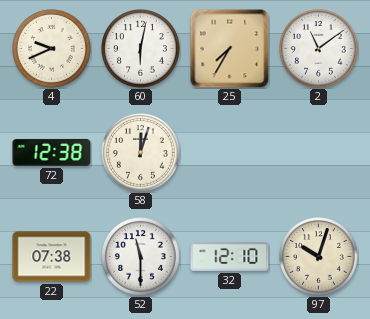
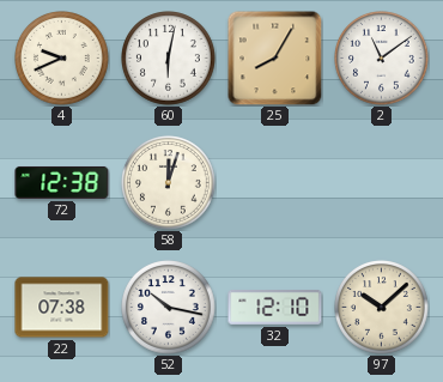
25: 7:35 -> 8:05 (274, 57)
52: 11:30 -> 10:17 (169, 308)
97: 10:03 -> 10:08 (382, 308)
